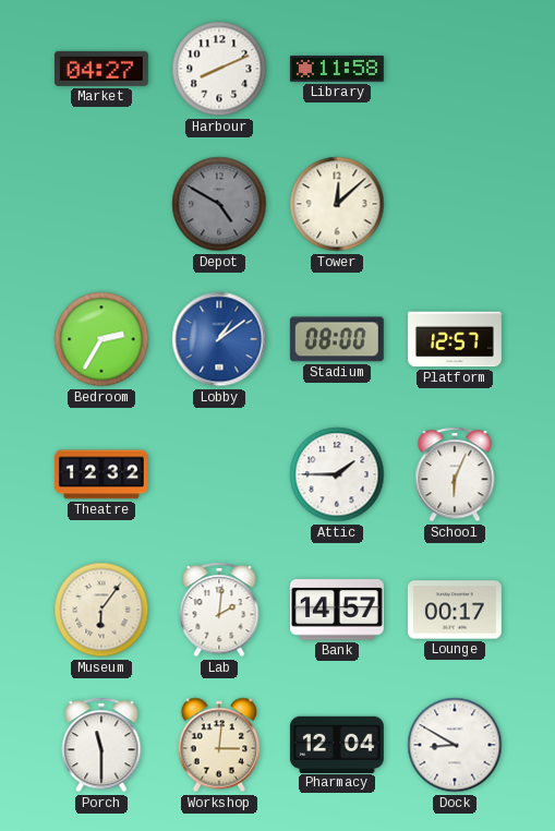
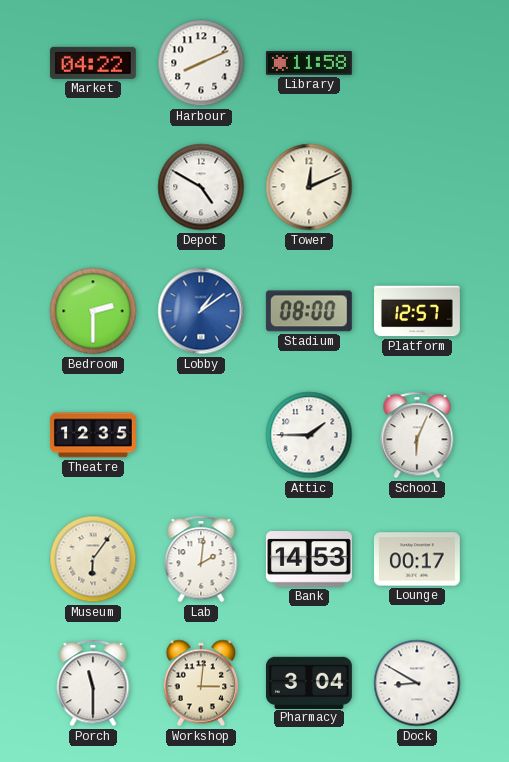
Market: 04:27 -> 04:22 (93, 63)
Depot dial: grey -> white (201, 187)
Tower: 12:08 -> 12:11 (309, 187)
Bedroom: 2:35 -> 2:30 (93, 311)
Theatre: 12:32 -> 12:35 (93, 435)
Bank: 14:57 -> 14:53 (309, 559)
Pharmacy: 12:04 -> 3:04 (309, 682)
